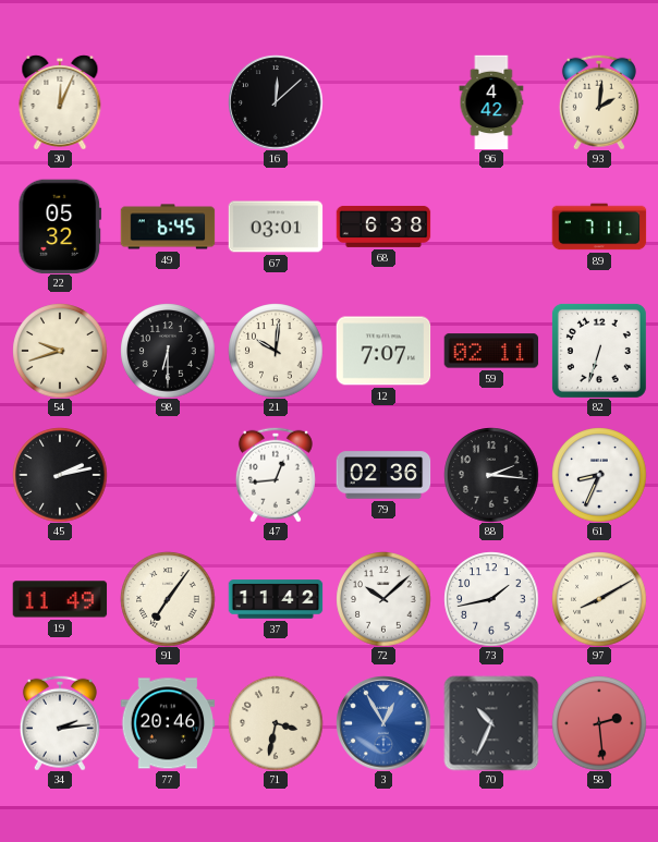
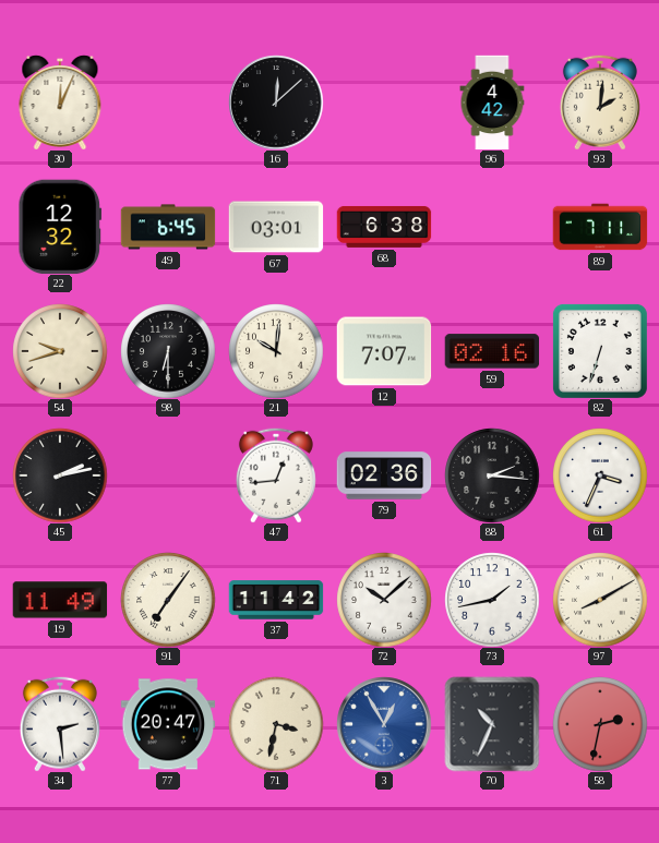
22: 05:32 -> 12:32 (60, 227)
59: 02:11 -> 02:16 (492, 351)
61: 8:34 -> 3:34 (600, 475)
34: 2:14 -> 2:29 (60, 724)
77: 20:46 -> 20:47 (168, 724)
58: 2:29 -> 2:32 (600, 724)
